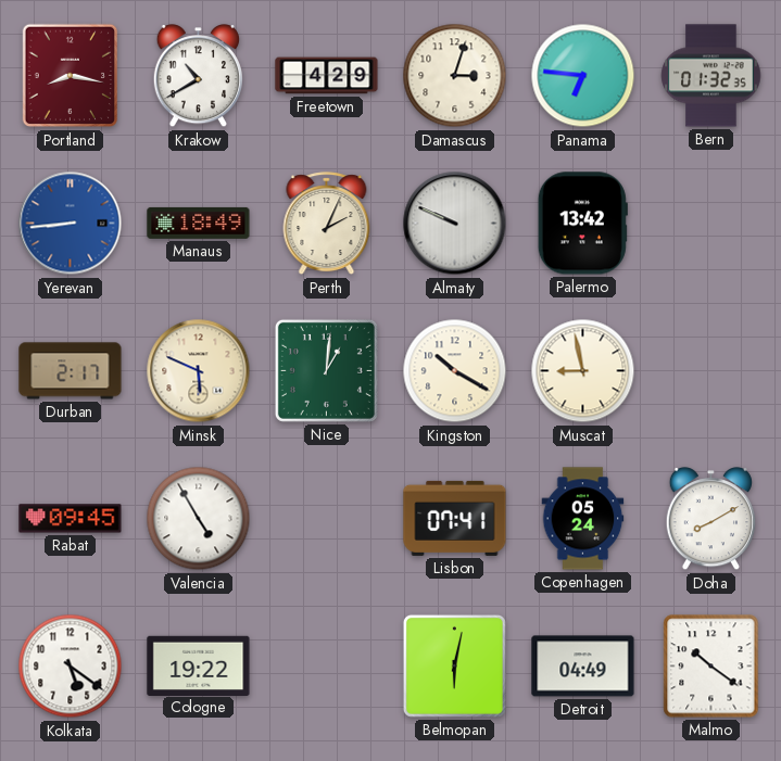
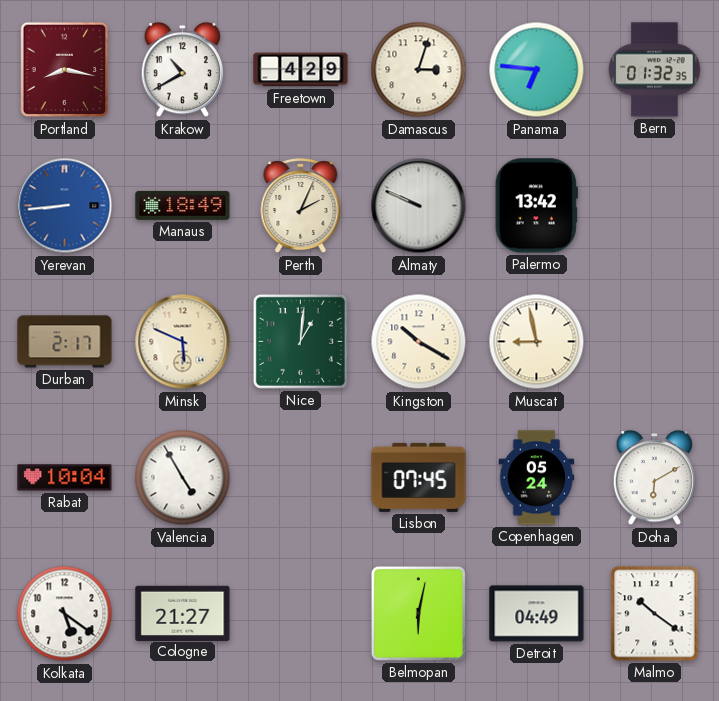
Rabat: 09:45 -> 10:04 (65, 478)
Lisbon: 07:41 -> 07:45 (419, 477)
Doha: 8:10 -> 6:10 (654, 478)
Cologne: 19:22 -> 21:27 (183, 613)
